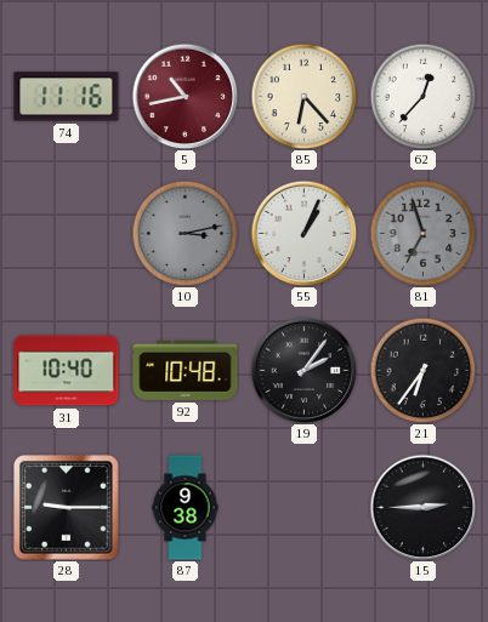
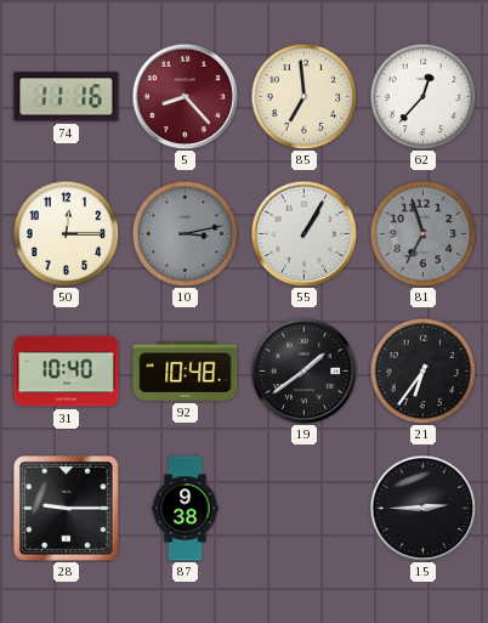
5: 10:43 -> 8:23 (185, 96)
85: 6:23 -> 6:59 (303, 96)
50: none -> 12:15 (66, 233)
55: 1:04 -> 1:05 (303, 233)
19: 2:06 -> 1:39 (303, 370)
